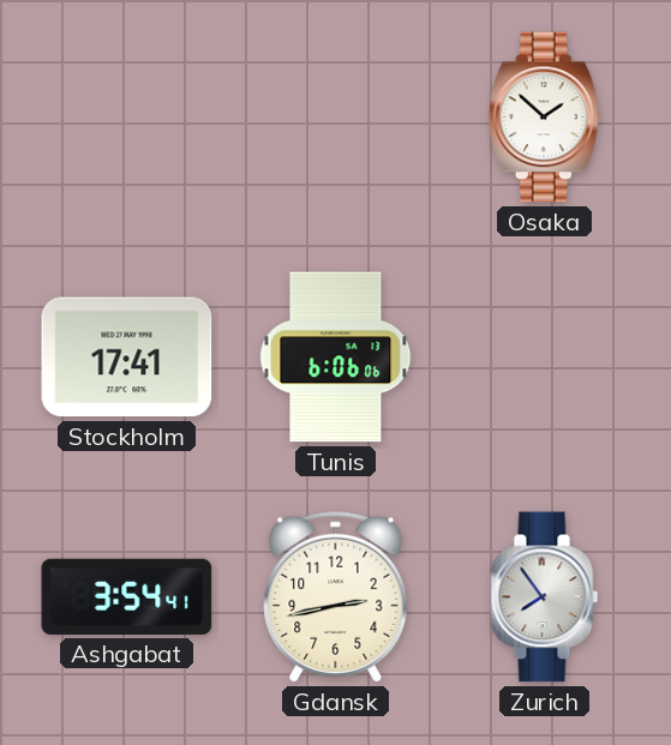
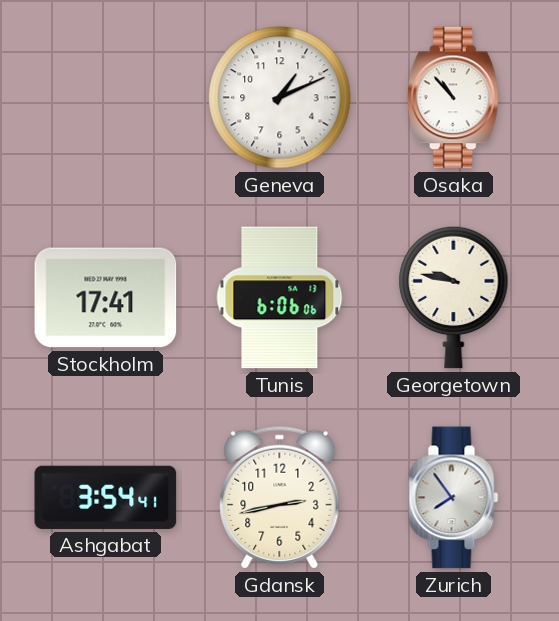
Geneva: none -> 1:11 (280, 98)
Osaka: 1:52 -> 10:53 (453, 98)
Georgetown: none -> 9:47 (454, 297)
